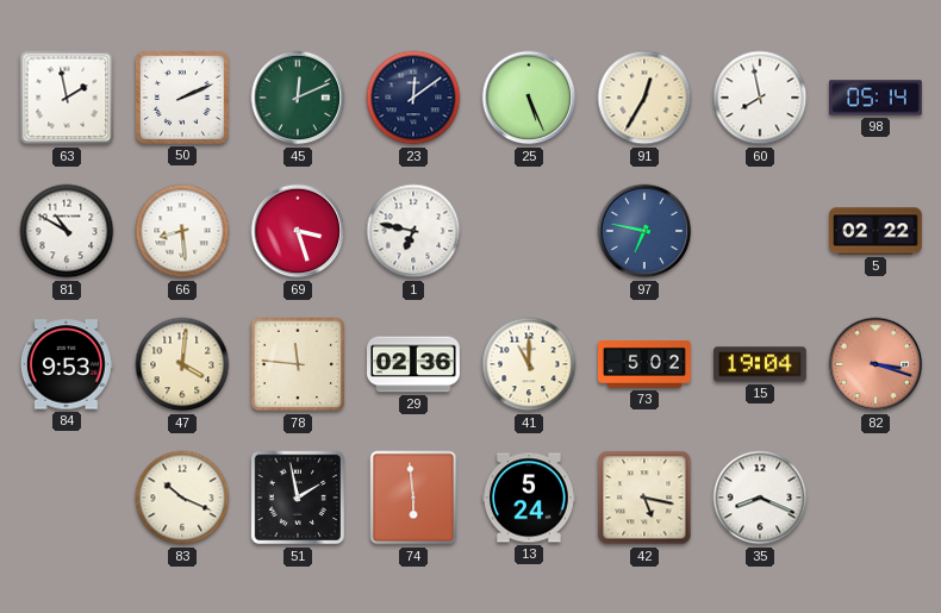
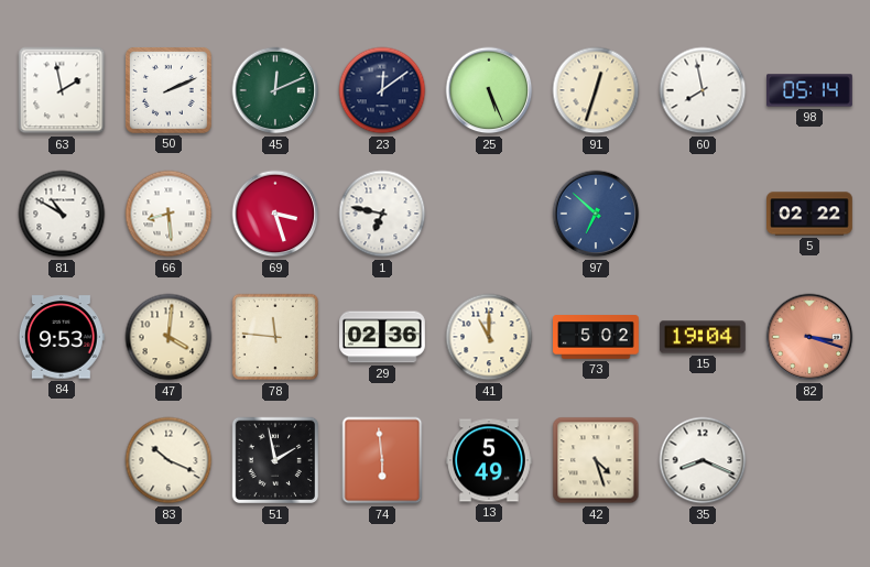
91: 12:35 -> 12:33 (596, 90)
97: 6:47 -> 6:52 (596, 214)
13: 5:24 -> 5:49 (490, 460)
42: 5:17 -> 4:27 (596, 460)
